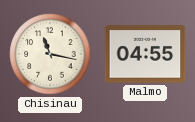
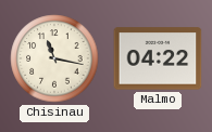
Malmo: 04:55 -> 04:22 (158, 58)
